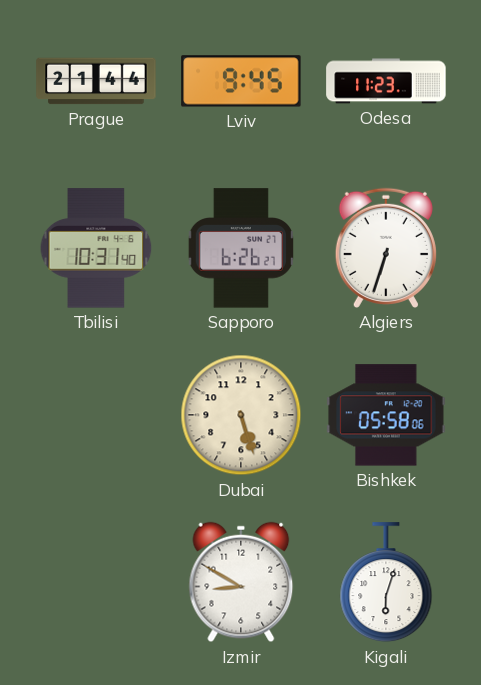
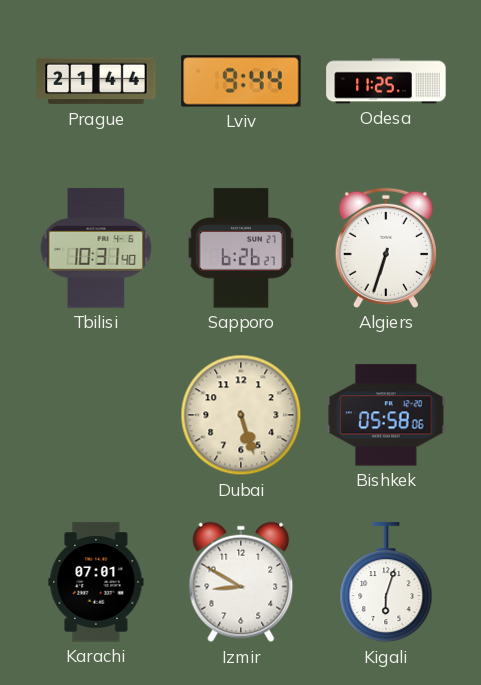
Lviv: 9:45 -> 9:44 (241, 81)
Odesa: 11:23 -> 11:25 (386, 81)
Karachi: none -> 07:01 (96, 582)
